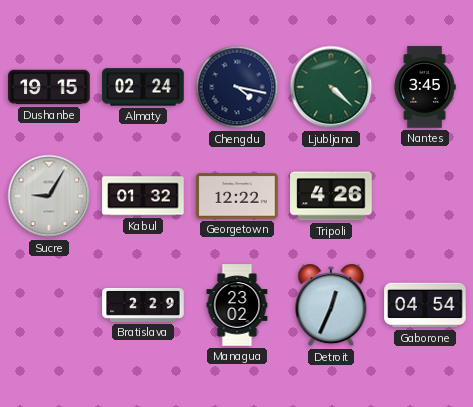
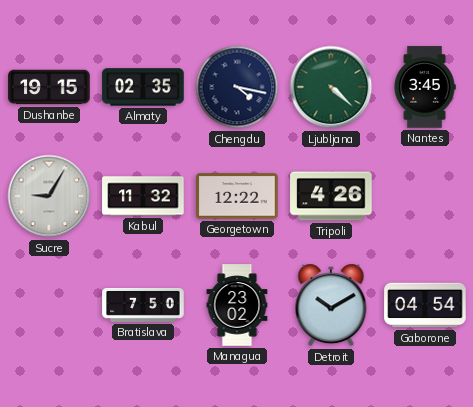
Almaty: 02:24 -> 02:35 (143, 87)
Kabul: 01:32 -> 11:32 (143, 196)
Bratislava: 2:29 -> 7:50 (143, 305)
Detroit: 12:34 -> 10:10 (331, 305)
